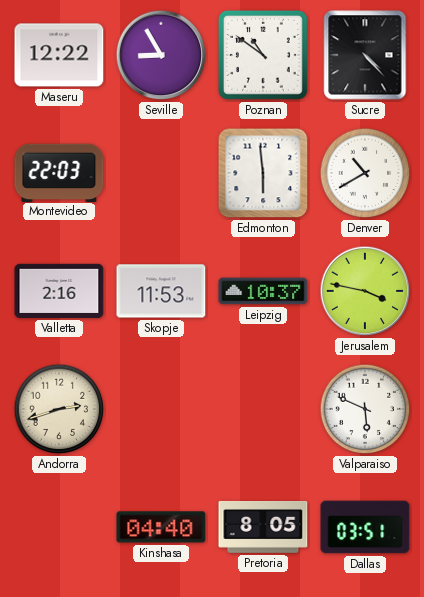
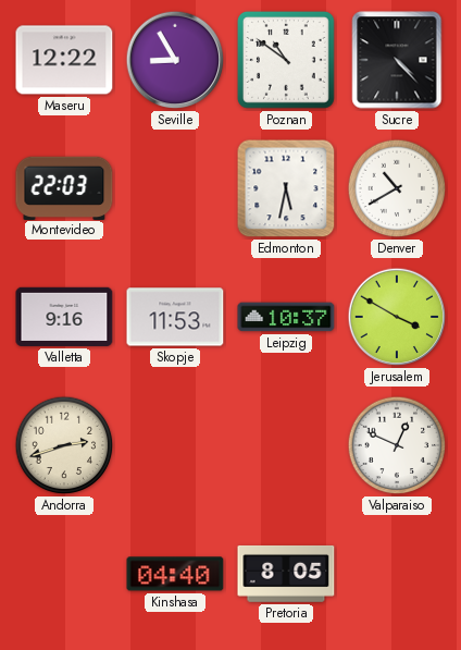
Edmonton: 5:59 -> 5:32 (286, 188)
Valletta: 2:16 -> 9:16 (64, 317)
Jerusalem: 3:47 -> 3:50 (397, 317)
Valparaiso: 5:49 -> 12:49 (397, 445)
Dallas: 03:51 -> none (365, 527)
